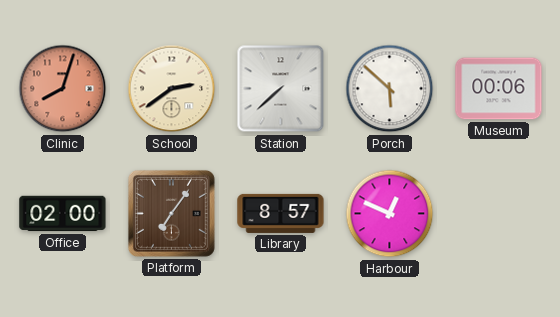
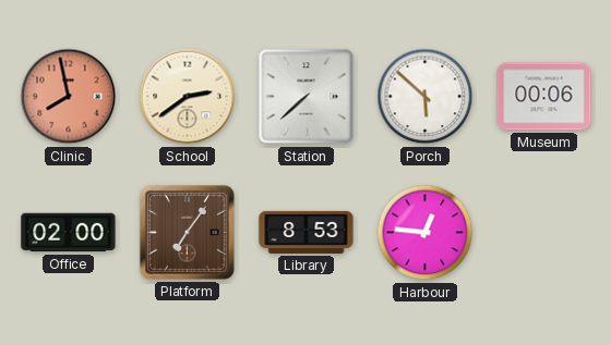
Clinic: 8:03 -> 7:58 (69, 97)
Library: 8:57 -> 8:53 (307, 232)
Harbour: 12:49 -> 12:46 (426, 233)
